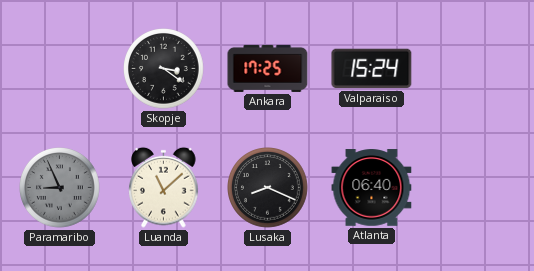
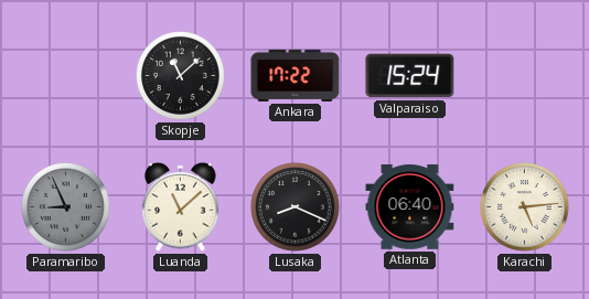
Skopje: 3:21 -> 11:08 (181, 76)
Ankara: 17:25 -> 17:22 (296, 75)
Karachi: none -> 5:14 (525, 207)
